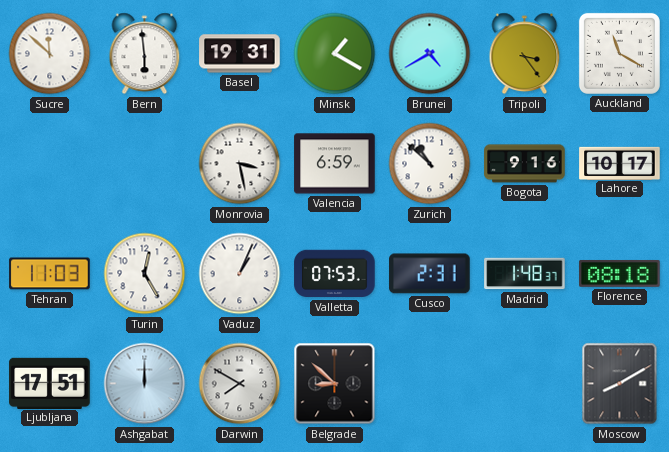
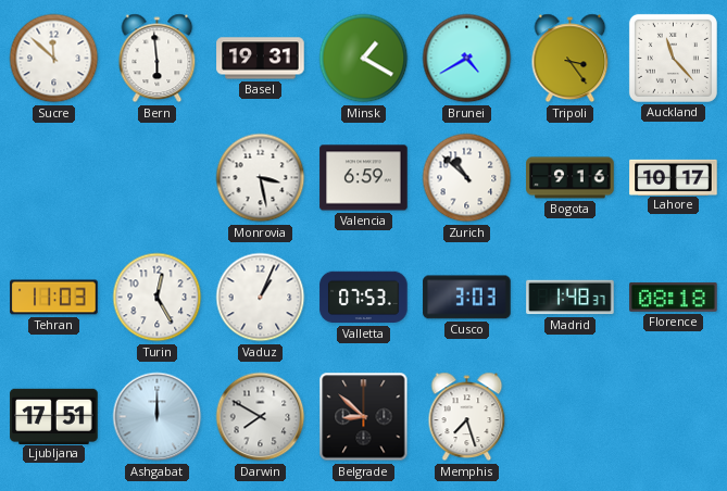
Auckland: 11:20 -> 11:23 (673, 58)
Cusco: 2:31 -> 3:03 (467, 298)
Memphis: none -> 7:27 (467, 417)
Moscow: 8:10 -> none (620, 384)
